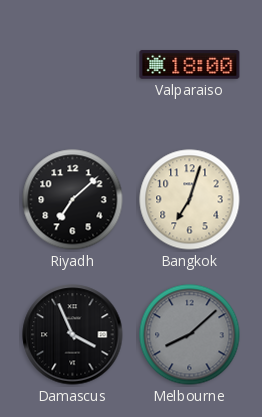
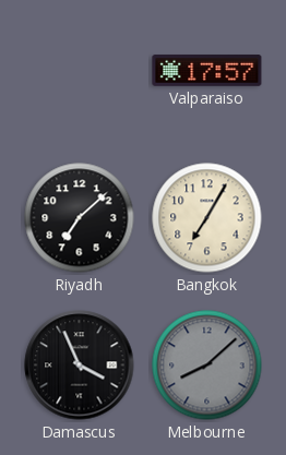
Valparaiso: 18:00 -> 17:57 (207, 71)
Bangkok: 7:03 -> 7:05 (207, 218)
